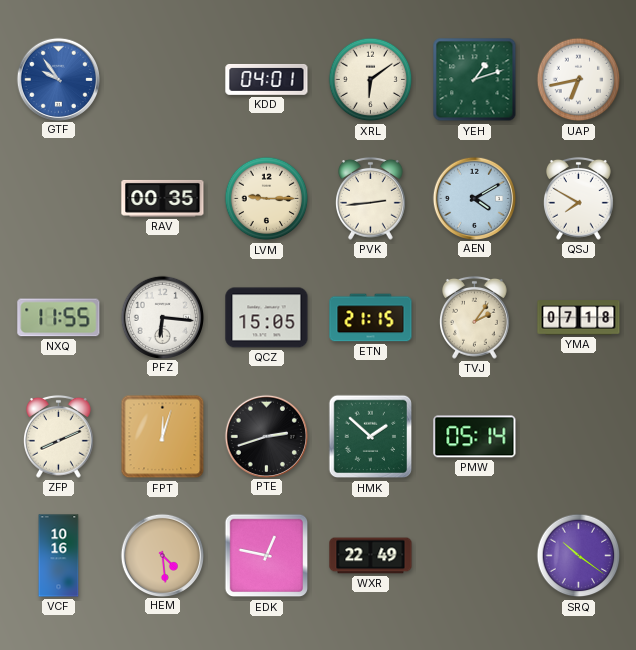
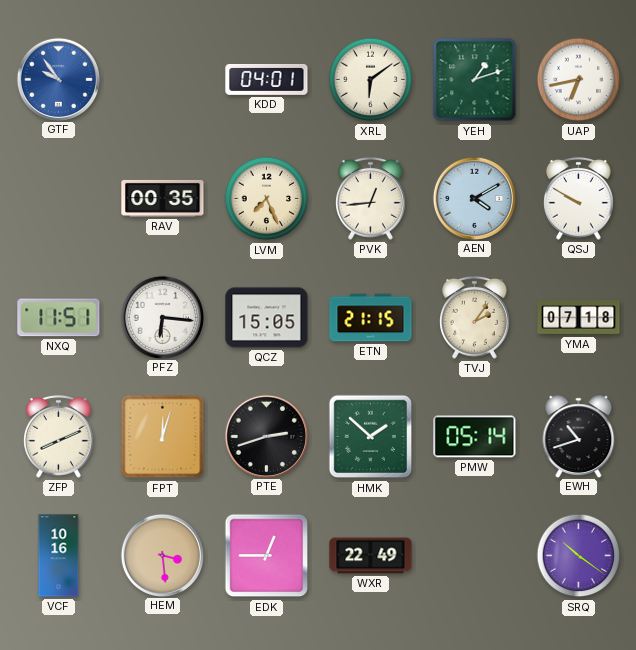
LVM: 9:15 -> 7:26 (267, 199)
PVK: 2:44 -> 12:44 (371, 198)
QSJ: 7:50 -> 9:50 (579, 198)
NXQ: 11:55 -> 11:51 (59, 318)
EWH: none -> 10:42 (579, 436)
HEM: 4:29 -> 3:29 (162, 555)
EDK: 12:47 -> 12:45 (267, 556)
